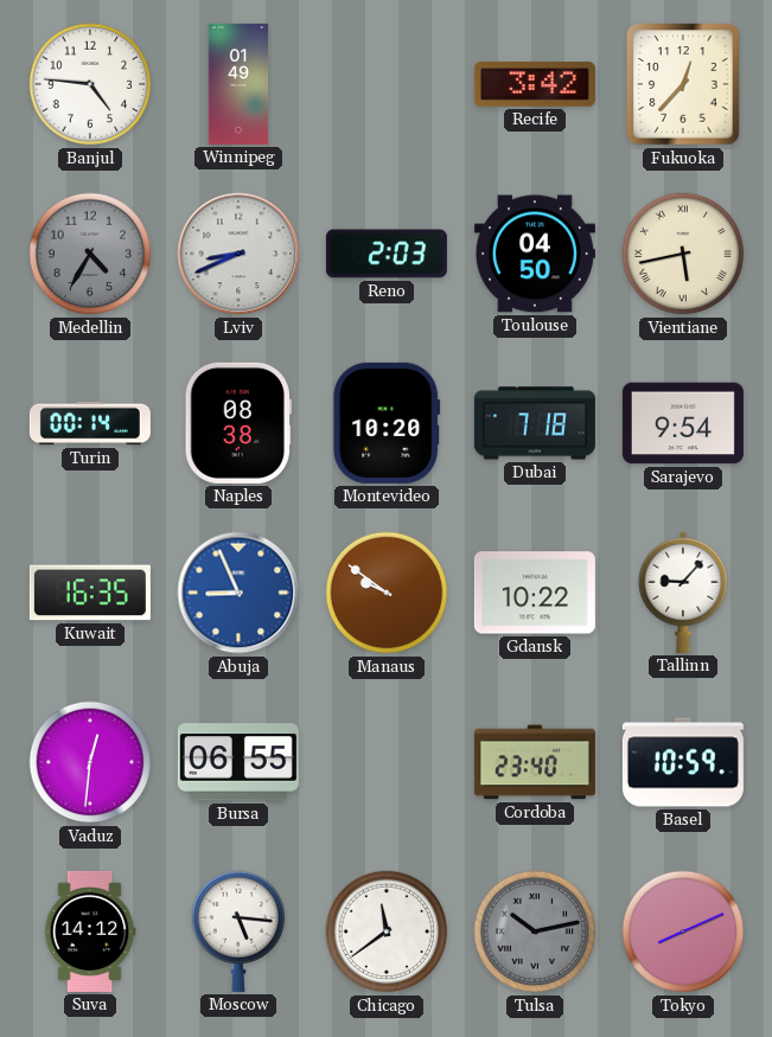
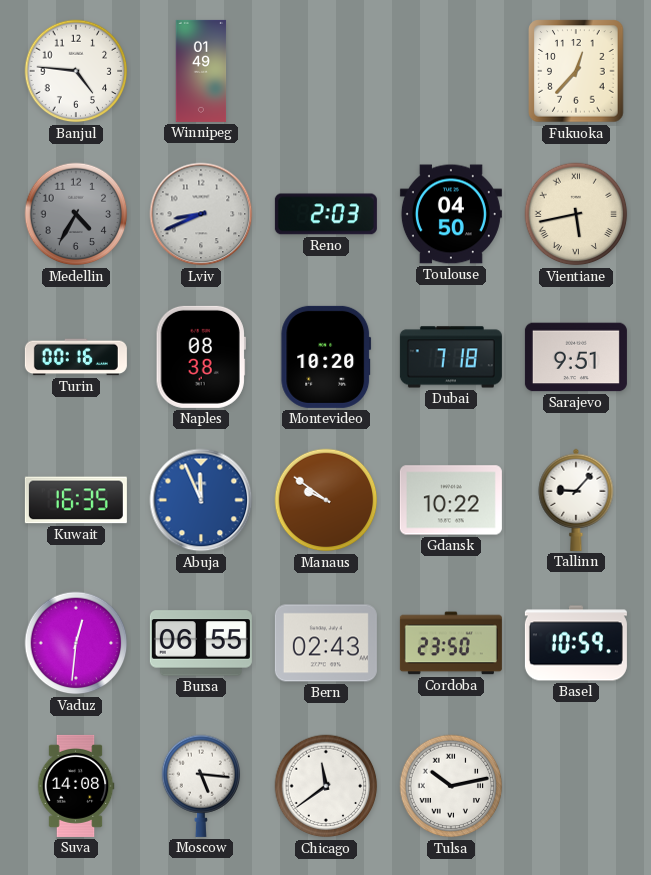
Recife: 3:42 -> none (535, 85)
Turin: 00:14 -> 00:16 (76, 357)
Sarajevo: 9:54 -> 9:51 (576, 357)
Abuja: 8:56 -> 11:56 (201, 500)
Bern: none -> 02:43 (326, 643)
Cordoba: 23:40 -> 23:50 (451, 643)
Suva: 14:12 -> 14:08 (76, 786)
Tulsa dial: grey -> white (451, 786)
Tokyo: 8:11 -> none (683, 932)
